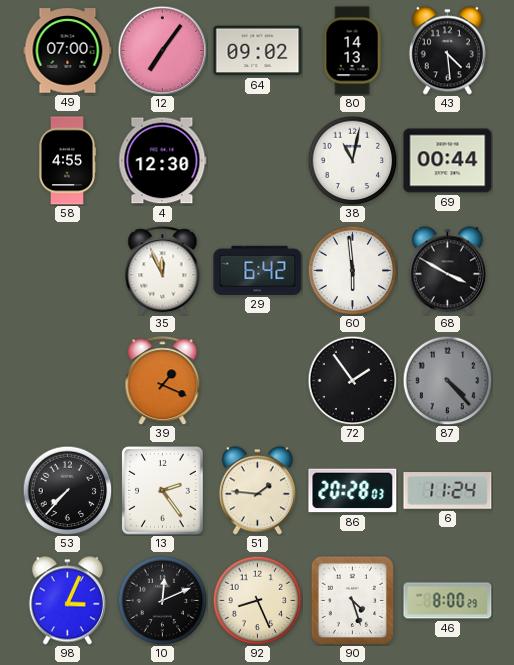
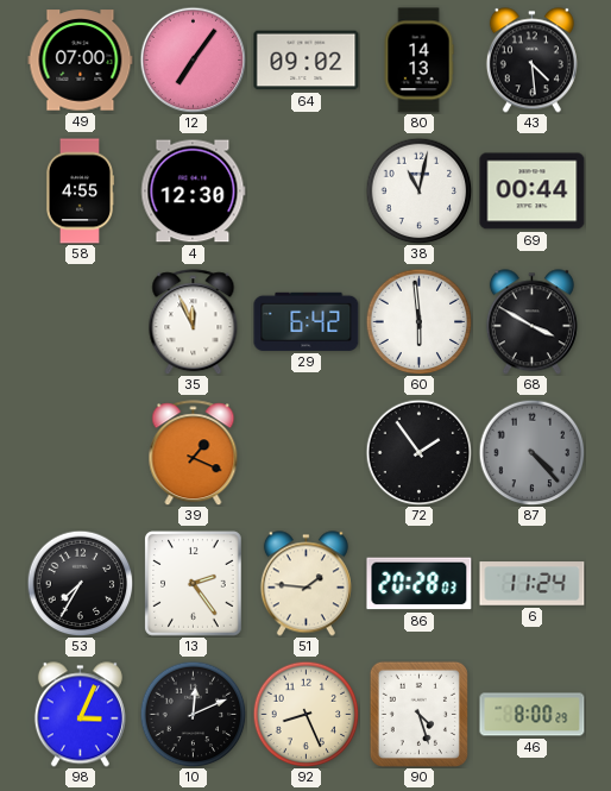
53: 7:37 -> 7:35 (80, 583)
